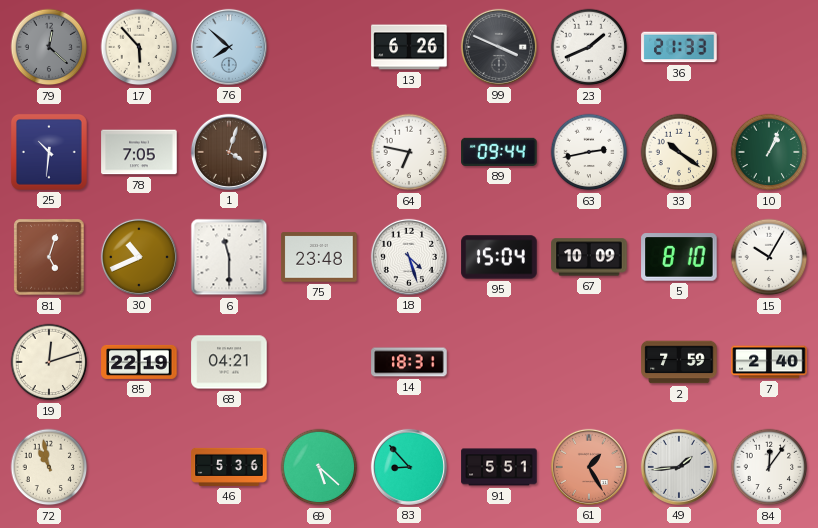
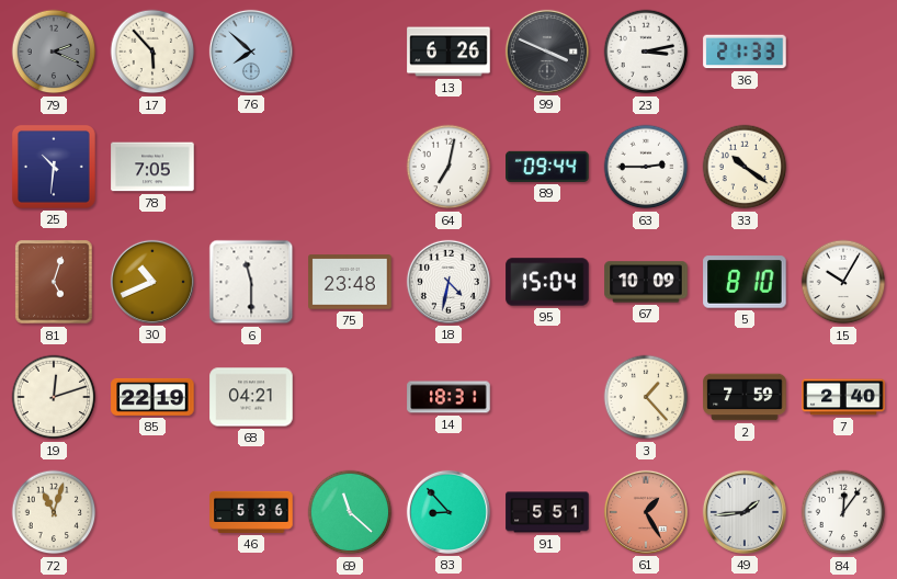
79: 12:22 -> 2:19 (54, 52)
23: 1:41 -> 3:13 (646, 52)
1: 4:03 -> none (229, 152)
64: 6:47 -> 7:02 (449, 167)
63: 2:43 -> 2:45 (646, 167)
10: 1:04 -> none (769, 152)
18: 4:27 -> 4:32 (449, 282)
3: none -> 1:23 (646, 397)
72: 10:58 -> 11:03 (54, 512)
69: 5:22 -> 11:22 (350, 512)
